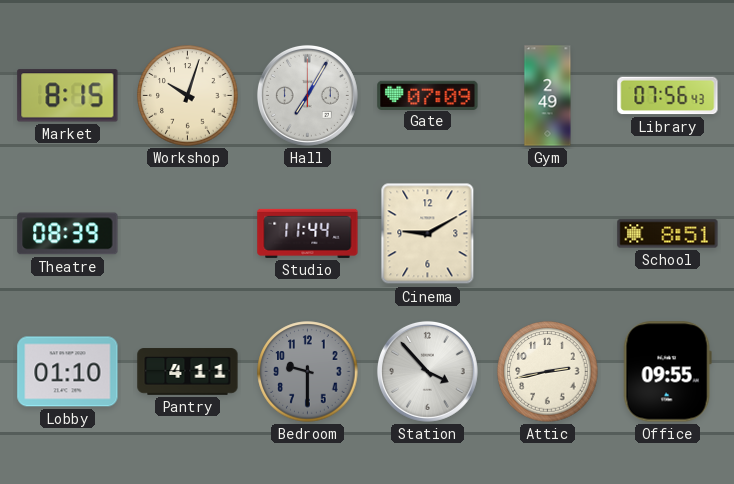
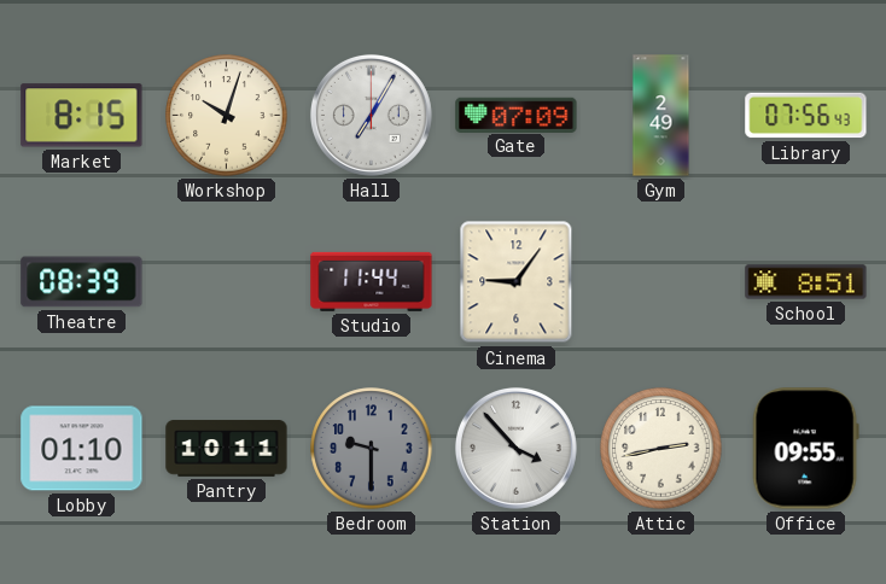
Cinema: 9:10 -> 9:06 (517, 282)
Pantry: 4:11 -> 10:11 (227, 449)
